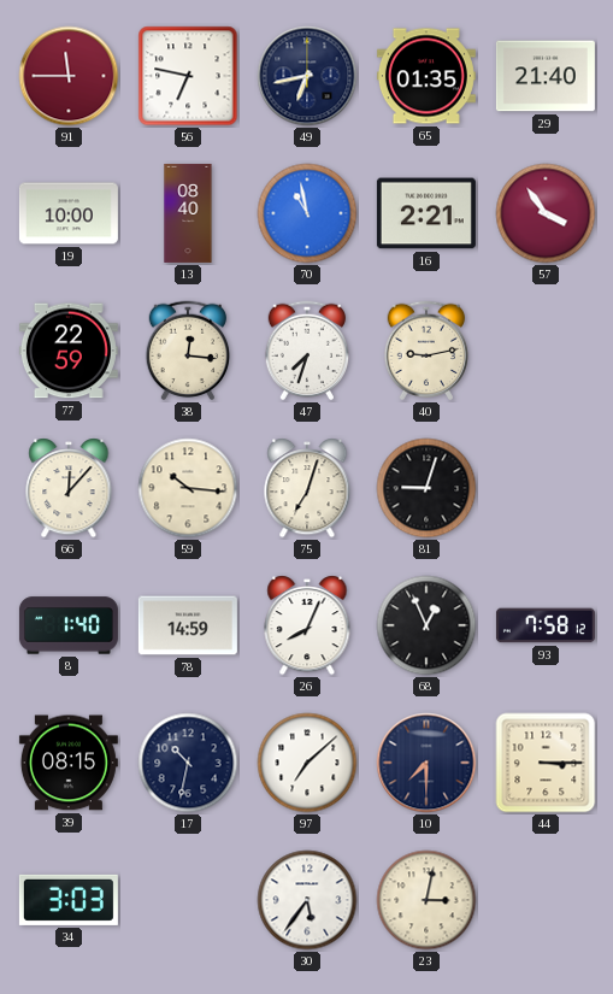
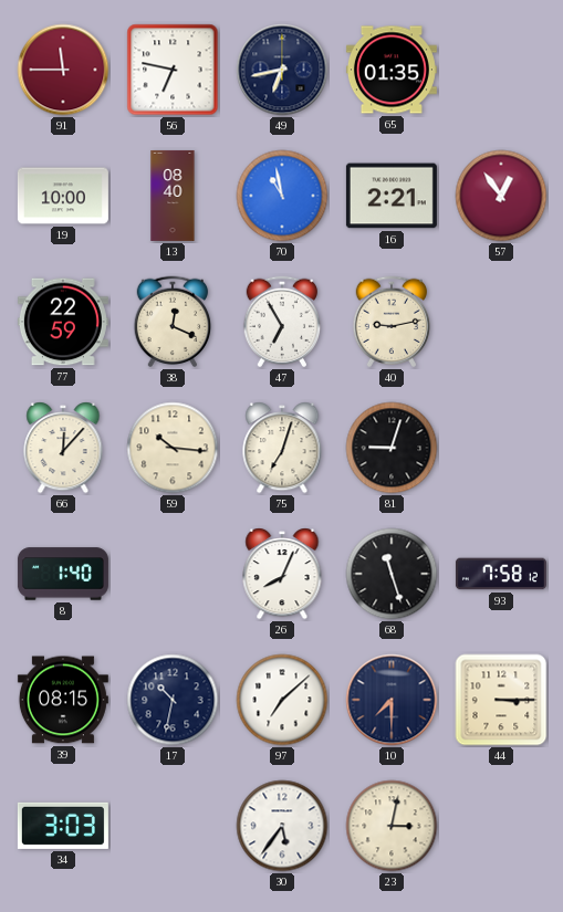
29: 21:40 -> none (546, 76)
57: 3:54 -> 12:54 (501, 196)
38: 12:16 -> 12:19 (173, 322)
47: 7:33 -> 6:55 (282, 322)
78: 14:59 -> none (188, 625)
68: 12:56 -> 11:27 (392, 574)
